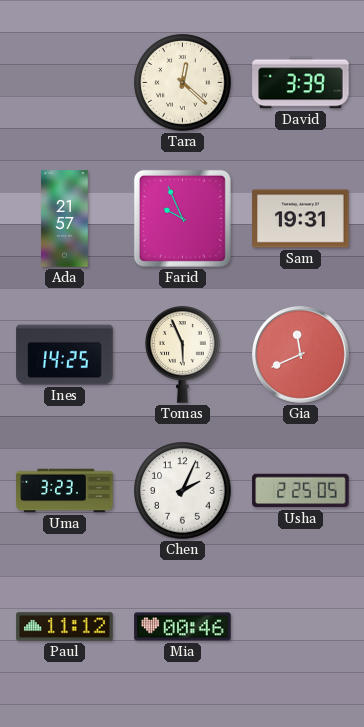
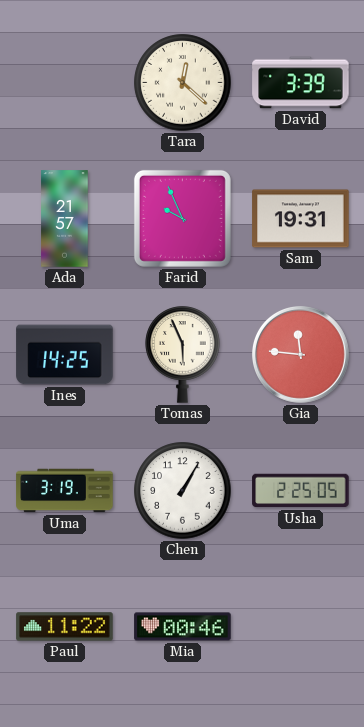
Gia: 11:41 -> 11:46 (300, 354)
Uma: 3:23 -> 3:19 (65, 491)
Chen: 2:04 -> 1:05 (183, 491)
Paul: 11:12 -> 11:22 (65, 627)
